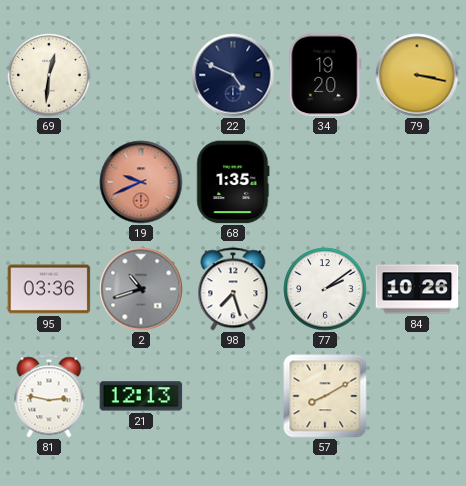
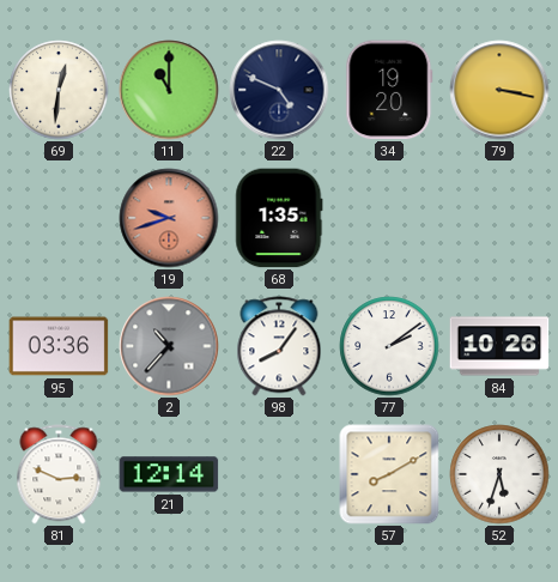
11: none -> 11:00 (169, 90)
19: 9:41 -> 9:42 (169, 218)
2: 10:42 -> 10:37 (169, 346)
98: 7:27 -> 8:06 (279, 346)
81: 2:47 -> 2:49 (59, 474)
21: 12:13 -> 12:14 (169, 474)
52: none -> 5:33 (499, 474)
